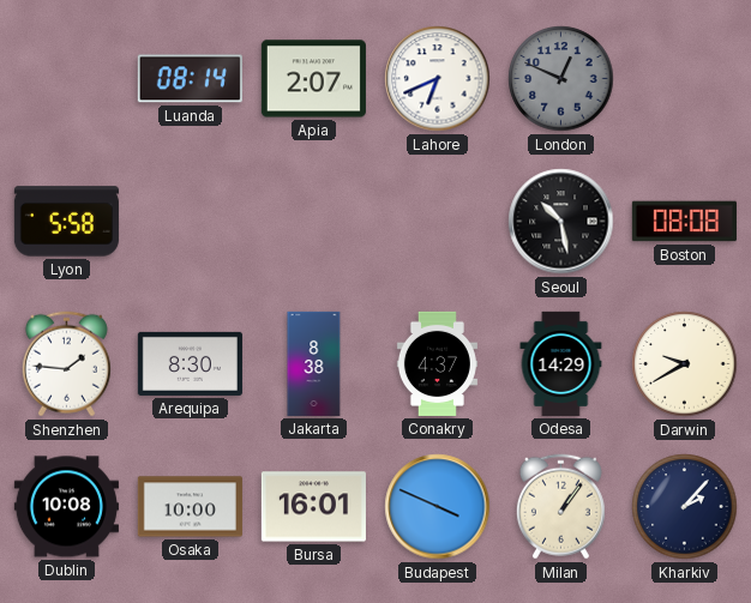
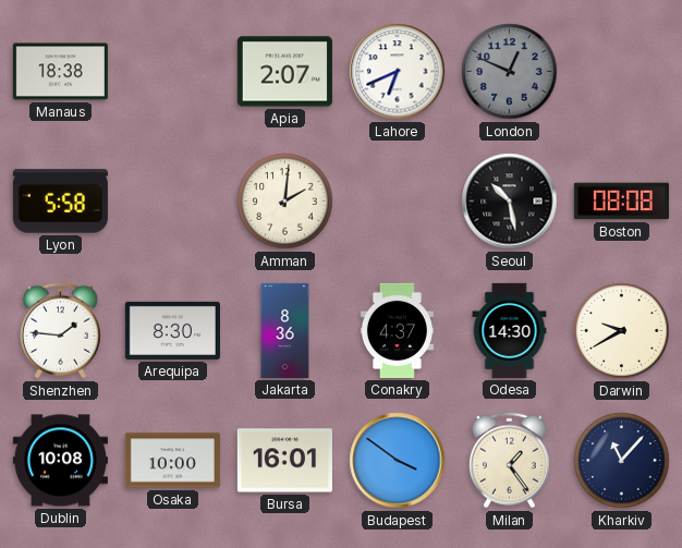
Manaus: none -> 18:38 (60, 72)
Luanda: 08:14 -> none (190, 79)
Amman: none -> 2:01 (285, 202)
Jakarta: 8:38 -> 8:36 (285, 330)
Odesa: 14:29 -> 14:30 (510, 330)
Budapest: 3:49 -> 3:51 (398, 461)
Milan: 1:06 -> 1:24 (509, 461)
Kharkiv: 2:07 -> 11:07 (622, 461)
